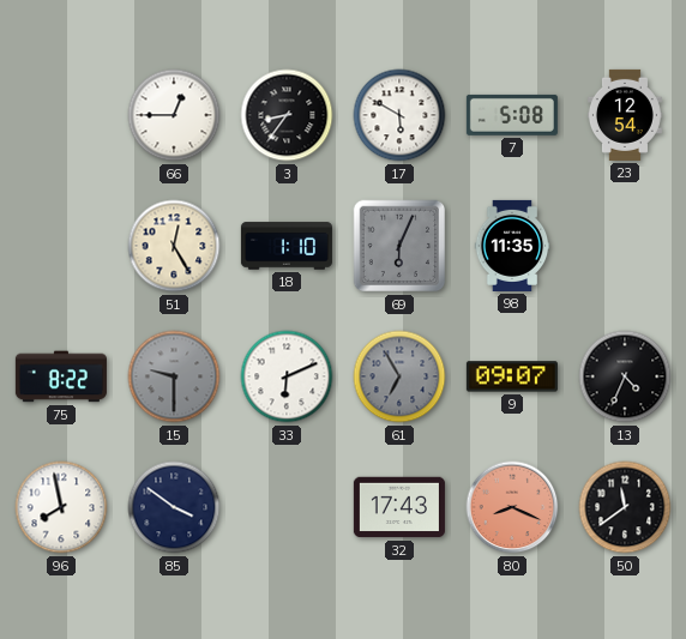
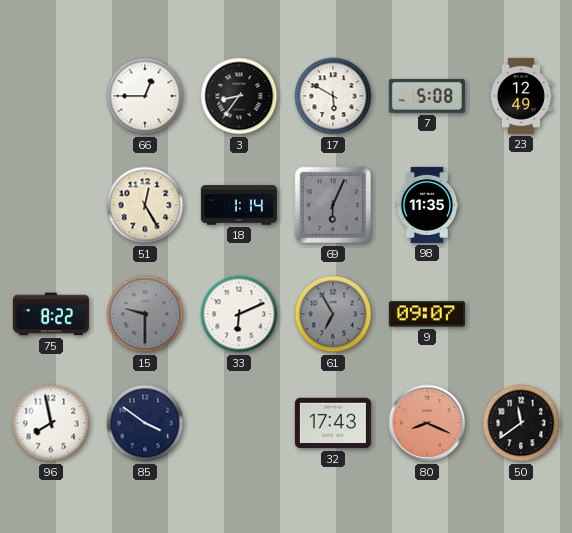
23: 12:54 -> 12:49 (521, 96)
18: 1:10 -> 1:14 (239, 205)
13: 4:34 -> none (625, 376)
